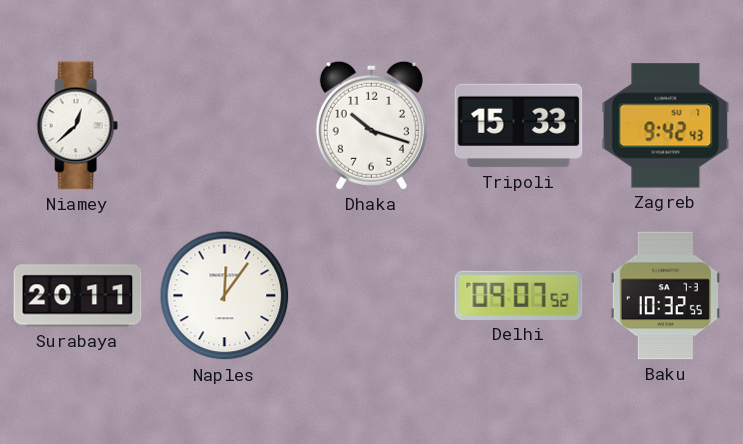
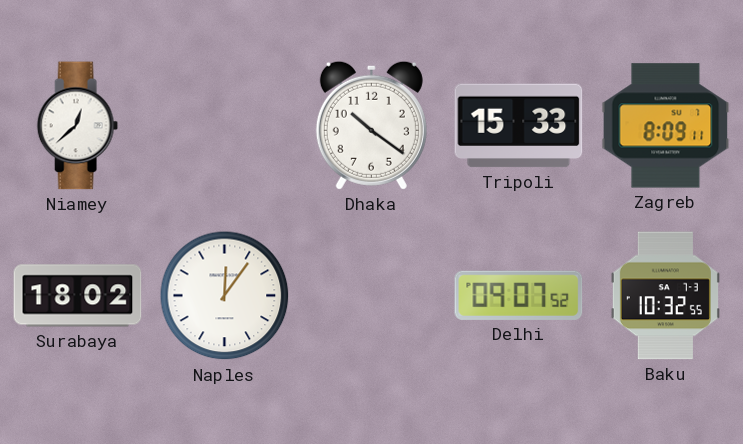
Dhaka: 10:18 -> 10:21 (371, 125)
Zagreb: 9:42 -> 8:09 (666, 126)
Surabaya: 20:11 -> 18:02 (78, 296)
